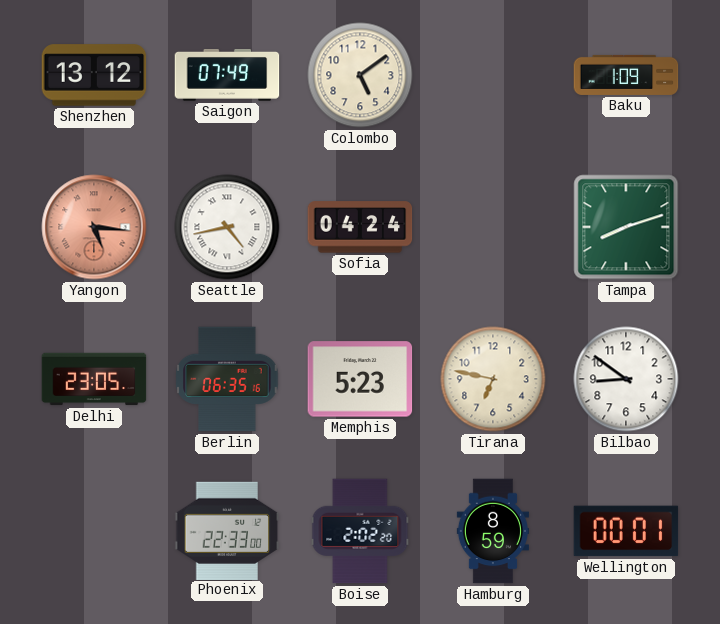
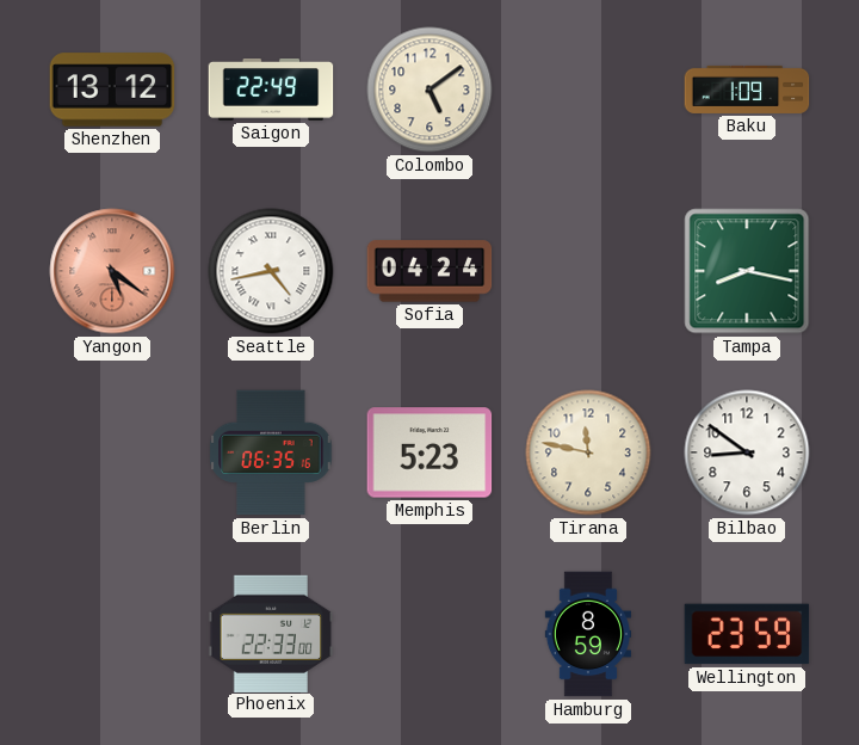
Saigon: 07:49 -> 22:49 (271, 91)
Yangon: 5:16 -> 5:21 (112, 271)
Tampa: 8:12 -> 8:17 (747, 271)
Delhi: 23:05 -> none (94, 379)
Tirana: 6:47 -> 11:47 (588, 452)
Boise: 2:02 -> none (360, 531)
Wellington: 00:01 -> 23:59 (747, 634)
